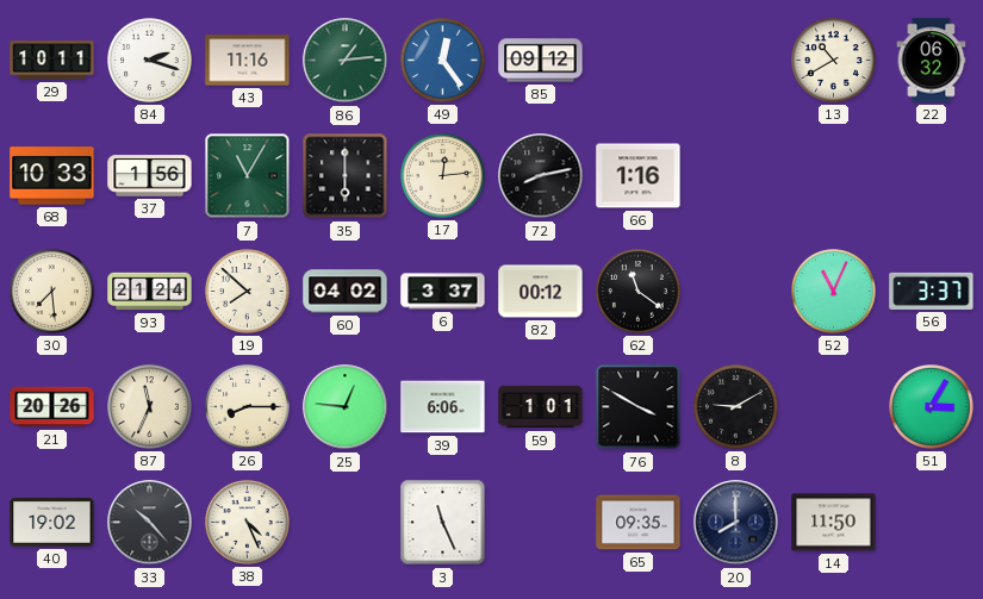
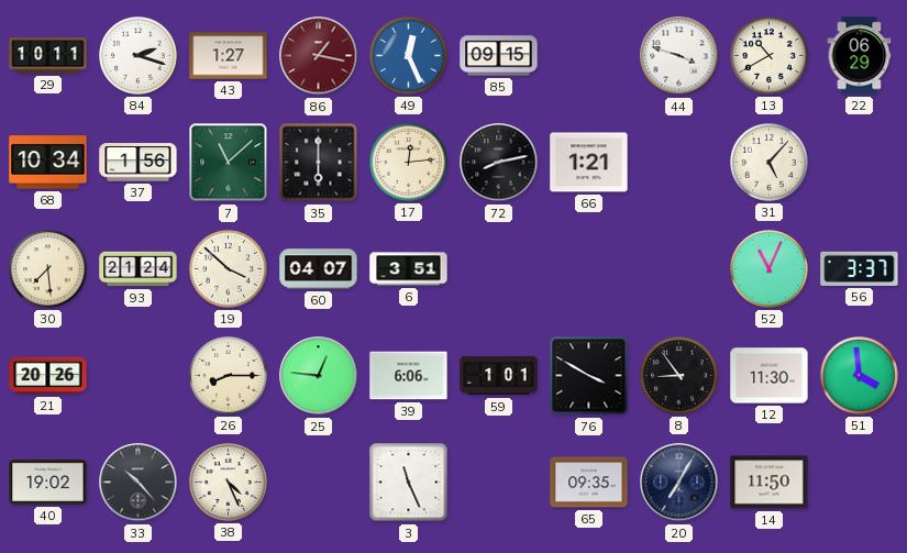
43: 11:16 -> 1:27 (229, 56)
86: 1:14 -> 1:17 (319, 56)
86 dial: green -> burgundy (319, 56)
49: 12:24 -> 12:26 (409, 56)
85: 09:12 -> 09:15 (499, 56)
44: none -> 3:48 (679, 56)
22: 06:32 -> 06:29 (860, 56)
68: 10:33 -> 10:34 (48, 163)
7: 11:05 -> 11:08 (229, 163)
66: 1:16 -> 1:21 (589, 163)
31: none -> 5:07 (770, 163)
19: 7:52 -> 3:52 (229, 269)
60: 04:02 -> 04:07 (319, 269)
6: 3:37 -> 3:51 (409, 269)
82: 00:12 -> none (541, 292)
62: 11:21 -> none (639, 292)
87: 11:34 -> none (150, 407)
8: 9:10 -> 8:54 (679, 376)
12: none -> 11:30 (770, 376)
51: 3:05 -> 3:59 (860, 376)
20: 8:00 -> 7:05 (679, 483)
